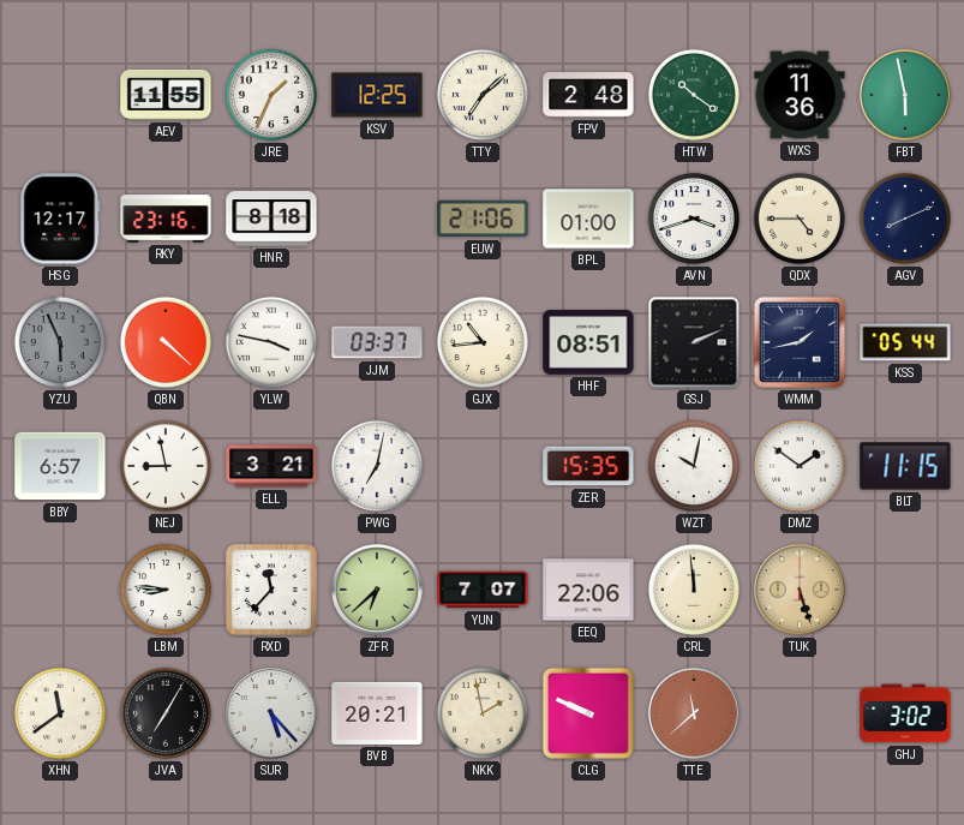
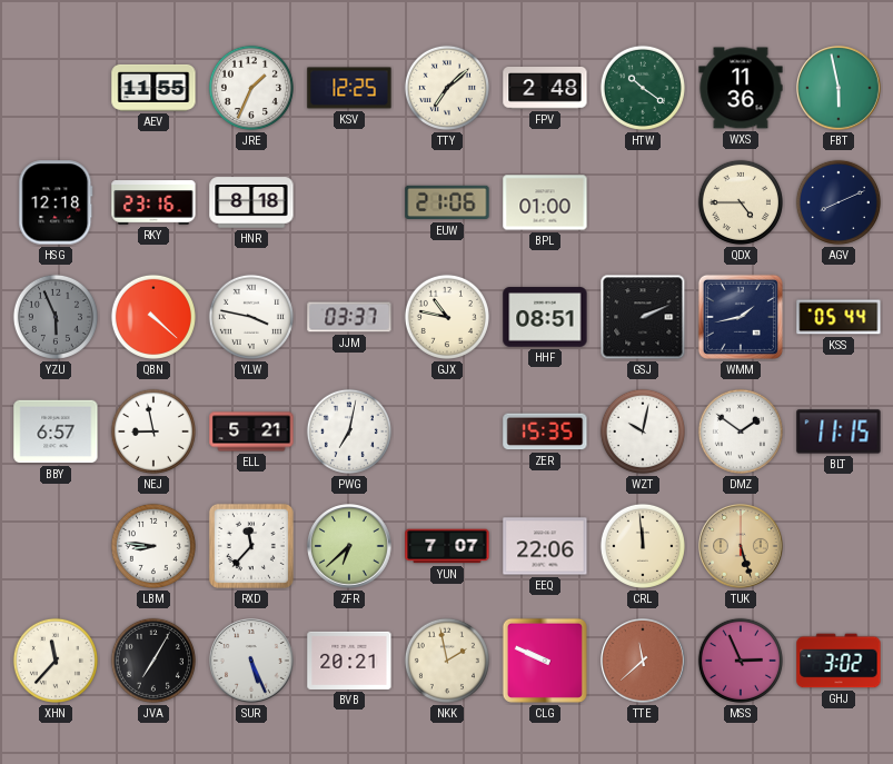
HSG: 12:17 -> 12:18 (56, 202)
AVN: 3:42 -> none (694, 219)
GJX: 10:44 -> 10:47 (447, 317)
ELL: 3:21 -> 5:21 (251, 431)
XHN: 11:39 -> 11:37 (56, 661)
SUR: 5:23 -> 5:26 (251, 661)
MSS: none -> 2:56 (741, 661)
